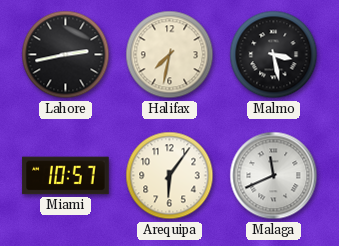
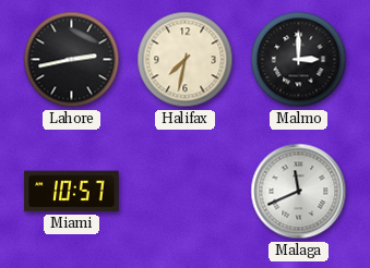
Malmo: 3:28 -> 3:00 (299, 60)
Arequipa: 6:06 -> none (170, 176)
